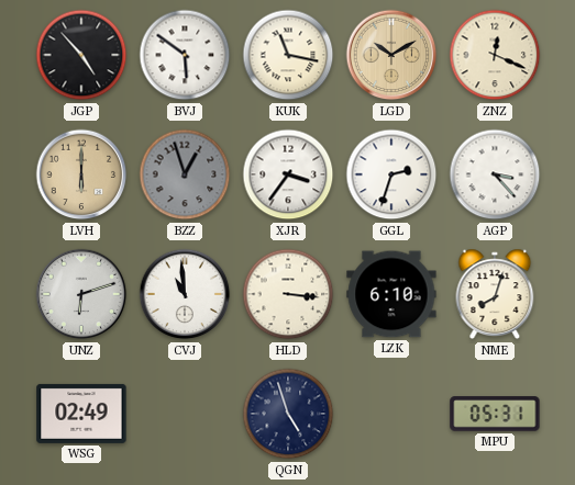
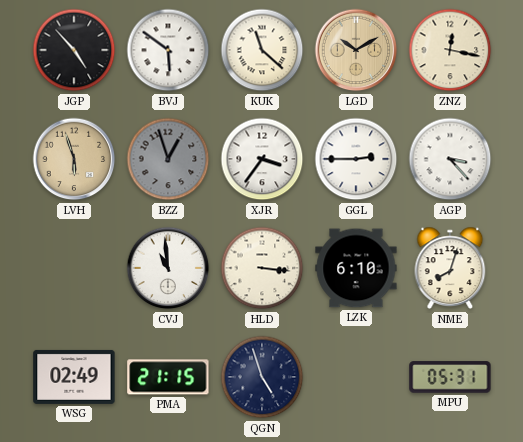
KUK: 11:17 -> 11:22 (262, 50)
ZNZ: 12:19 -> 12:17 (450, 50)
LVH: 6:00 -> 5:57 (74, 159)
GGL: 2:33 -> 2:45 (356, 159)
UNZ: 6:12 -> none (81, 294)
PMA: none -> 21:15 (168, 377)
